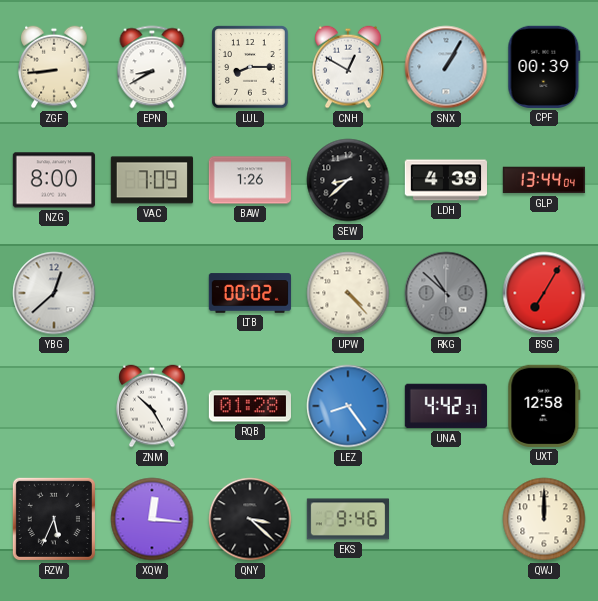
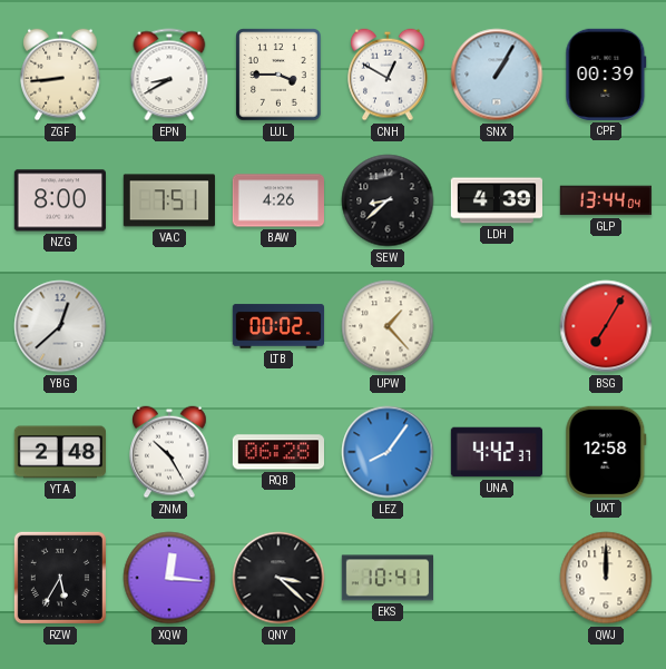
LUL: 8:15 -> 3:45 (278, 75)
VAC: 7:09 -> 7:51 (169, 200)
BAW: 1:26 -> 4:26 (277, 200)
UPW: 4:23 -> 1:23 (388, 326)
RKG: 10:52 -> none (446, 293)
YTA: none -> 2:48 (59, 452)
RQB: 01:28 -> 06:28 (277, 452)
LEZ: 8:24 -> 8:06 (388, 452)
RZW: 5:34 -> 5:35 (60, 578)
EKS: 9:46 -> 10:41 (386, 578)
